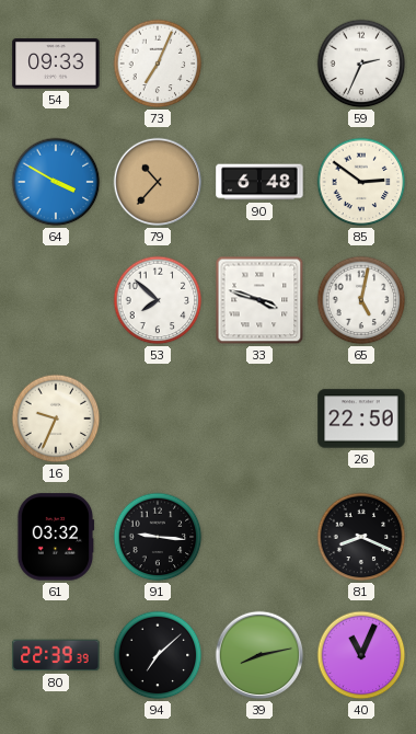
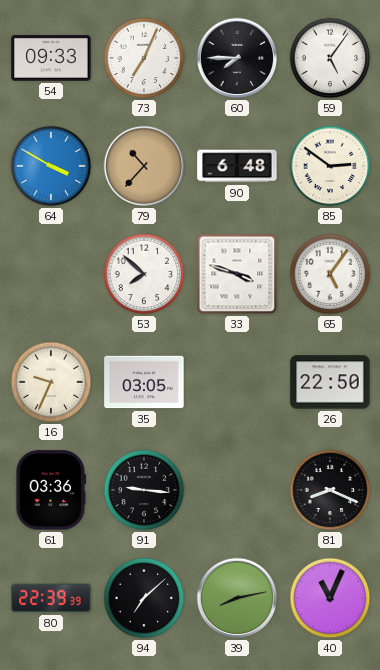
60: none -> 7:45 (237, 58)
59: 2:34 -> 5:06 (330, 58)
65: 5:02 -> 5:06 (330, 274)
35: none -> 03:05 (144, 382)
61: 03:32 -> 03:36 (51, 490)
